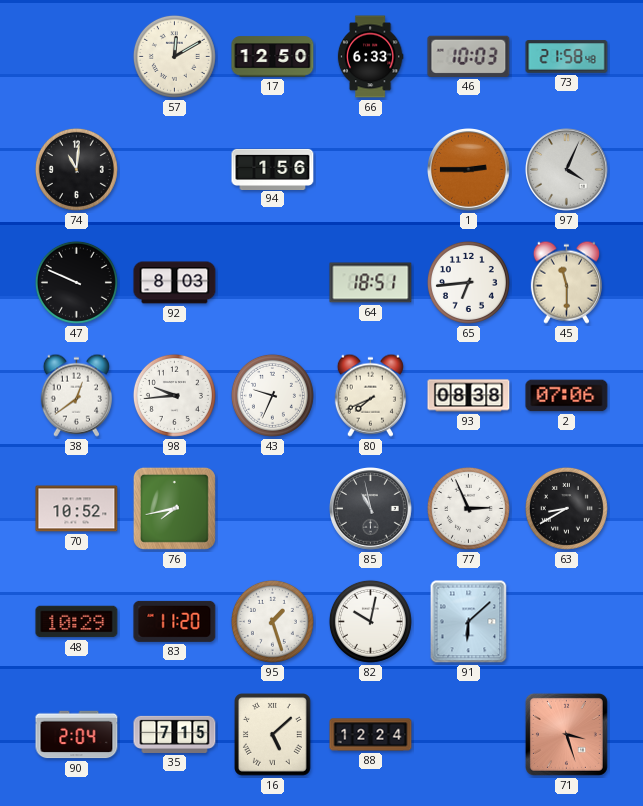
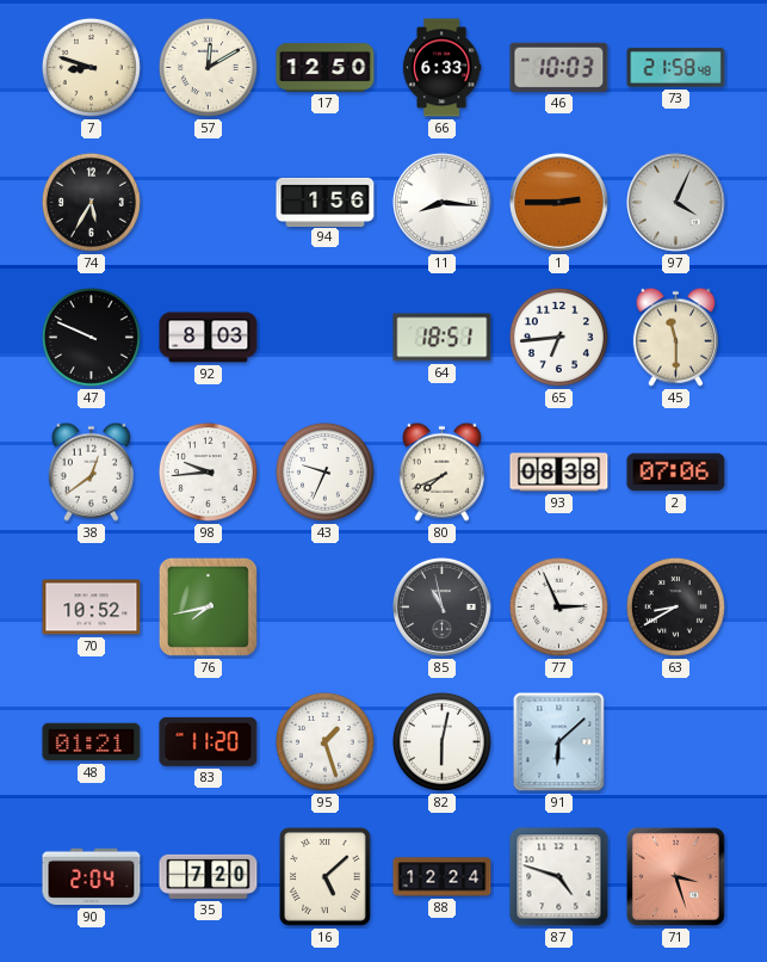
7: none -> 8:48 (91, 67)
74: 11:01 -> 5:35 (91, 202)
11: none -> 8:16 (443, 203)
48: 10:29 -> 01:21 (92, 742)
82: 10:02 -> 6:02 (441, 741)
35: 7:15 -> 7:20 (209, 876)
87: none -> 4:48 (559, 877)
